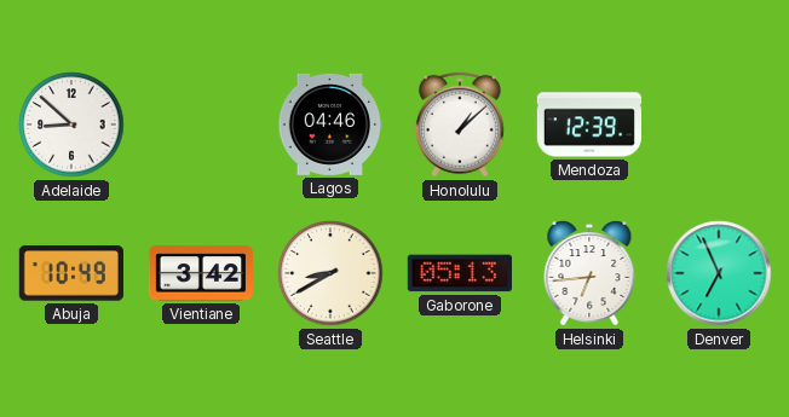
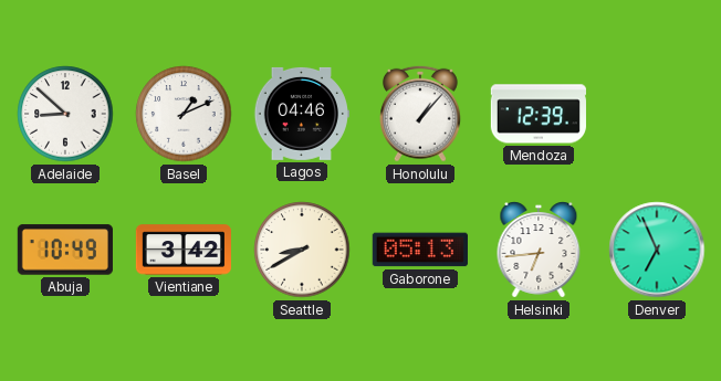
Basel: none -> 1:11 (184, 114)
Honolulu: 1:08 -> 1:07 (420, 114)
